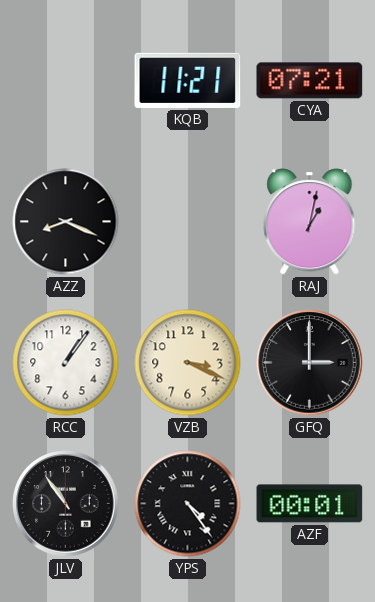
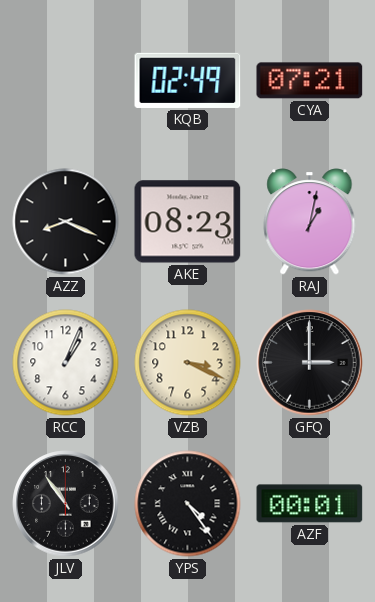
KQB: 11:21 -> 02:49 (188, 80)
AKE: none -> 08:23 (188, 222)
RCC: 1:06 -> 1:04 (66, 363)
